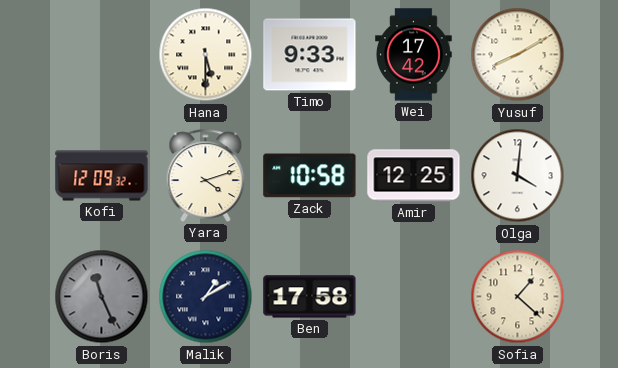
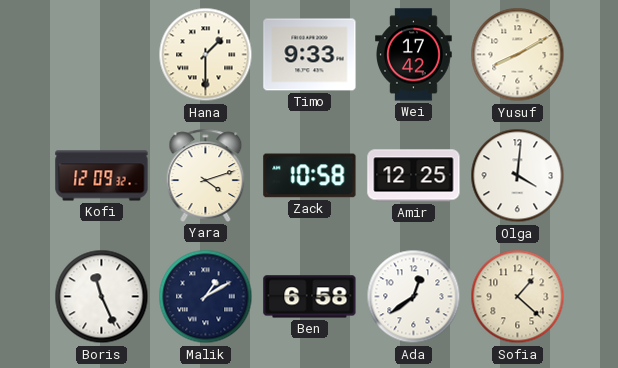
Hana: 5:30 -> 1:30 (206, 55)
Boris dial: grey -> white (102, 297)
Ben: 17:58 -> 6:58 (310, 297)
Ada: none -> 12:39 (414, 297)
